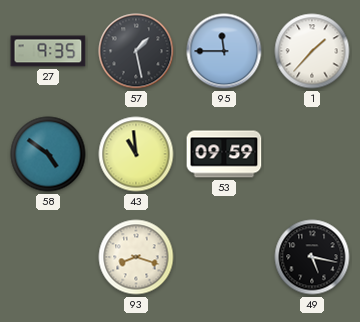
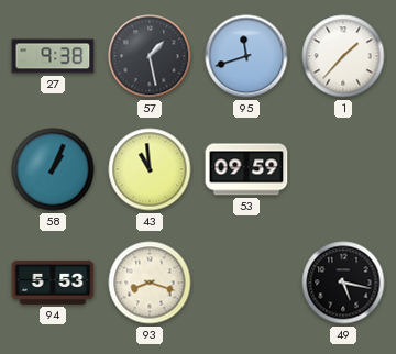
27: 9:35 -> 9:38 (53, 56)
95: 11:45 -> 11:42 (246, 56)
58: 4:51 -> 1:04 (53, 169)
94: none -> 5:53 (53, 283)
